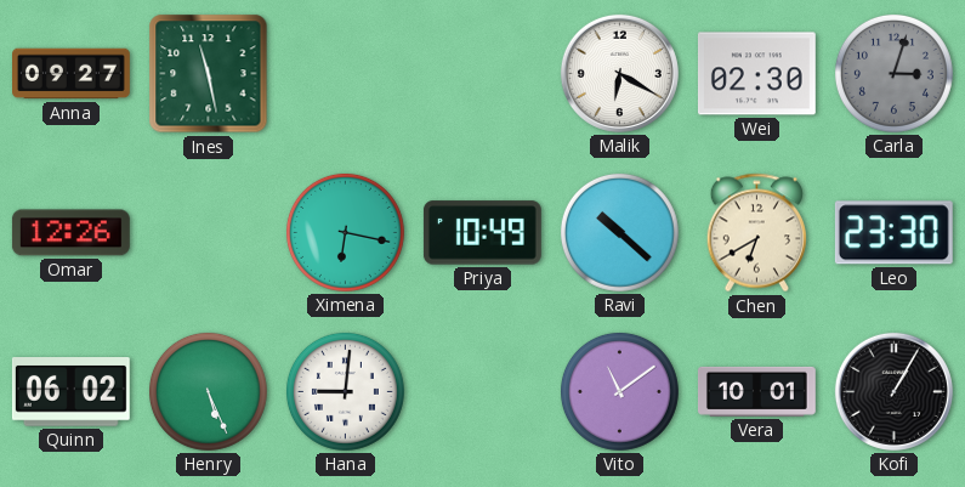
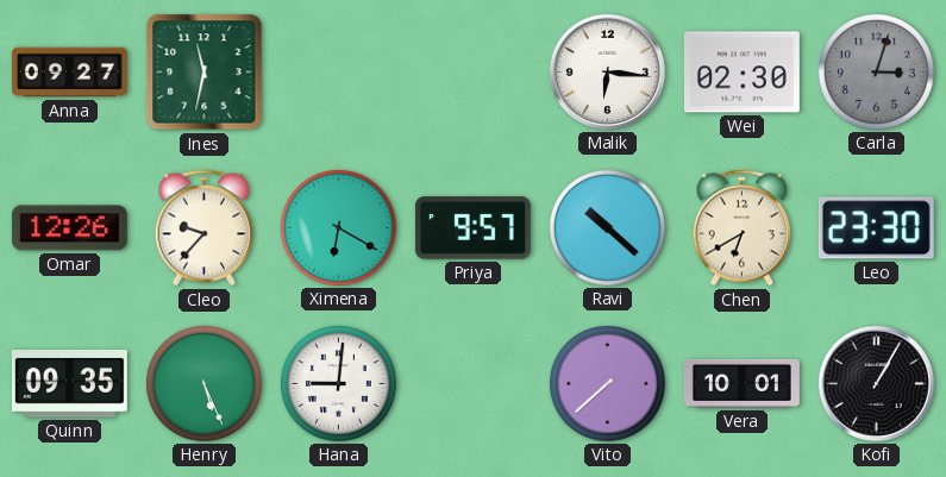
Ines: 11:28 -> 11:32 (205, 73)
Malik: 6:20 -> 6:16 (607, 71)
Cleo: none -> 9:37 (203, 228)
Ximena: 6:17 -> 6:20 (338, 227)
Priya: 10:49 -> 9:57 (472, 228)
Quinn: 06:02 -> 09:35 (69, 384)
Vito: 11:09 -> 7:38 (607, 383)
